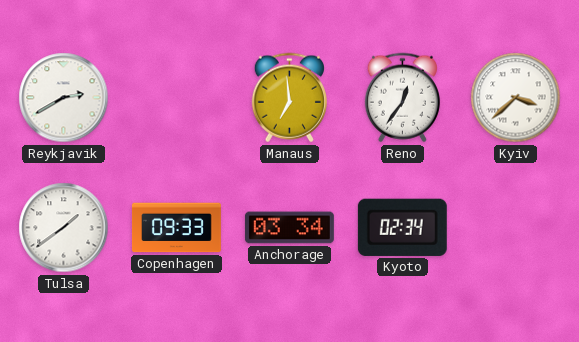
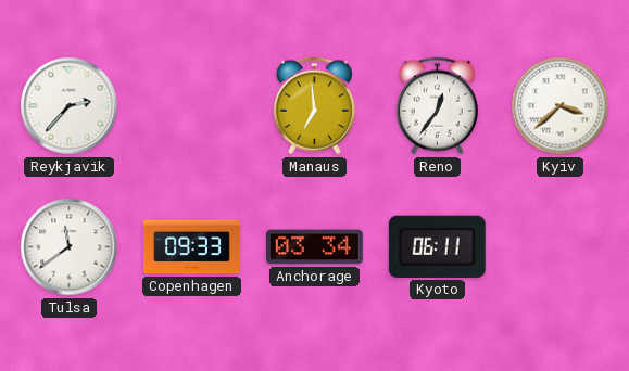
Reykjavik: 2:40 -> 2:37 (70, 106)
Tulsa: 1:39 -> 11:39 (70, 247)
Kyoto: 02:34 -> 06:11 (437, 246)
